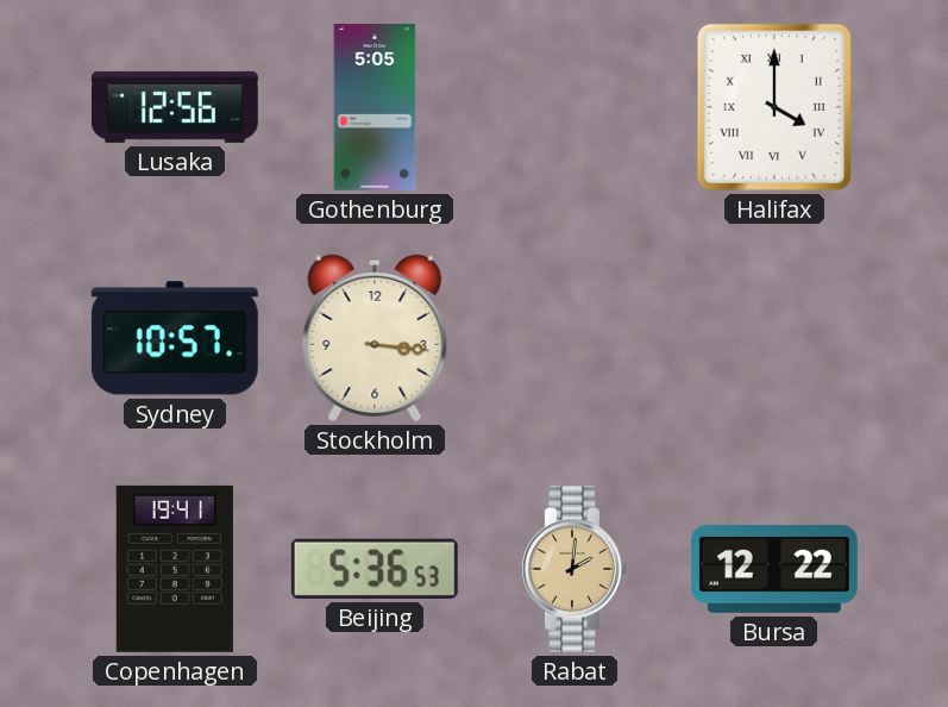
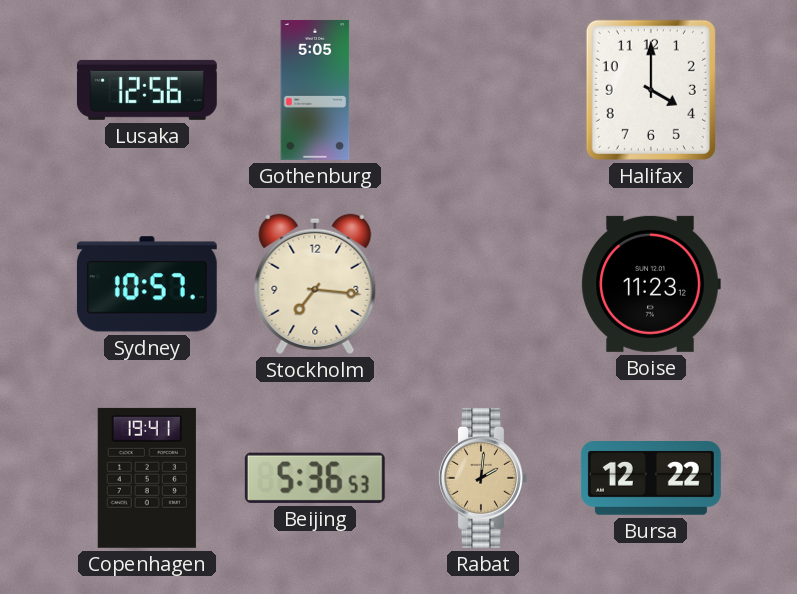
Halifax numerals: Roman -> Arabic (651, 90)
Stockholm: 3:16 -> 7:16 (315, 284)
Boise: none -> 11:23 (651, 284)
